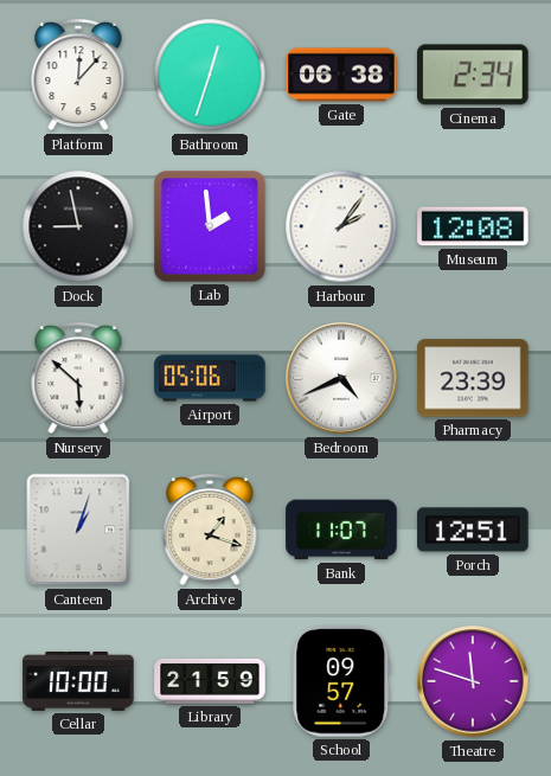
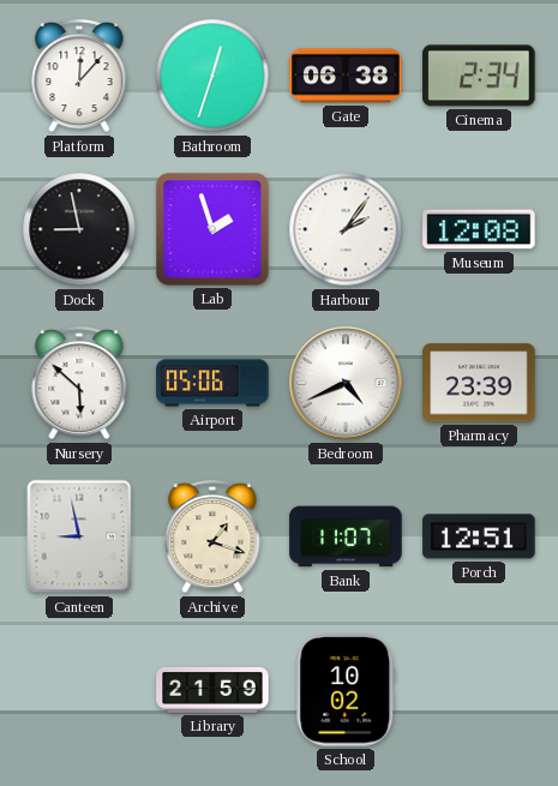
Lab: 1:59 -> 1:57 (212, 229)
Canteen: 1:03 -> 8:58 (79, 536)
Cellar: 10:00 -> none (78, 681)
School: 09:57 -> 10:02 (346, 690)
Theatre: 11:48 -> none (473, 681)
